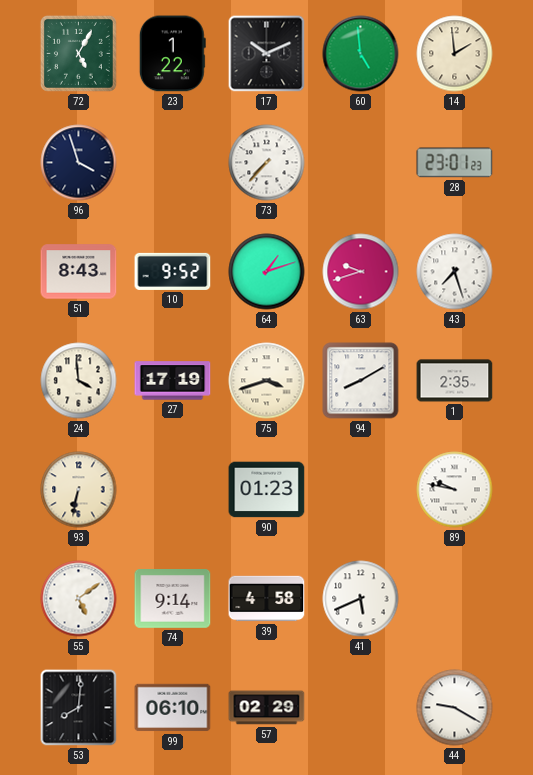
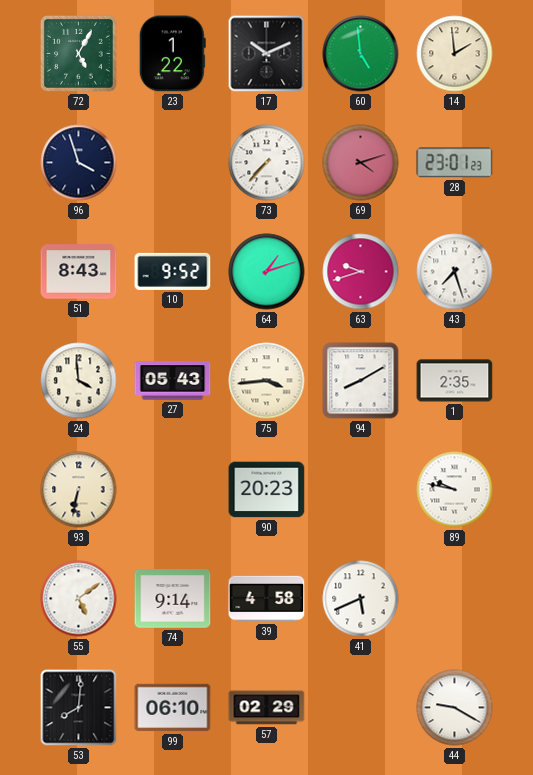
69: none -> 4:12 (361, 163)
27: 17:19 -> 05:43 (173, 381)
75: 3:42 -> 3:44 (267, 381)
90: 01:23 -> 20:23 (267, 490)
